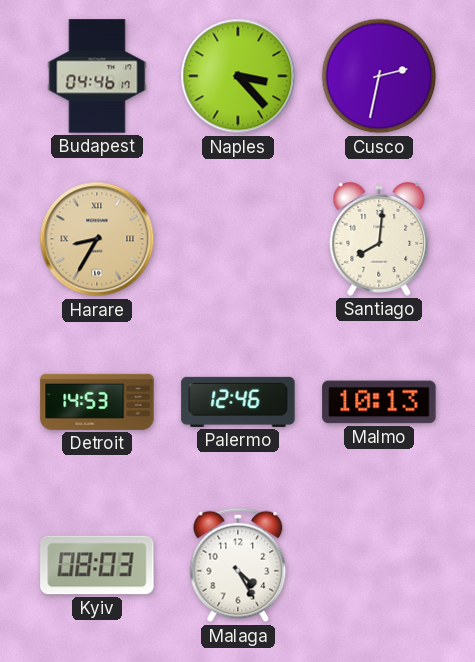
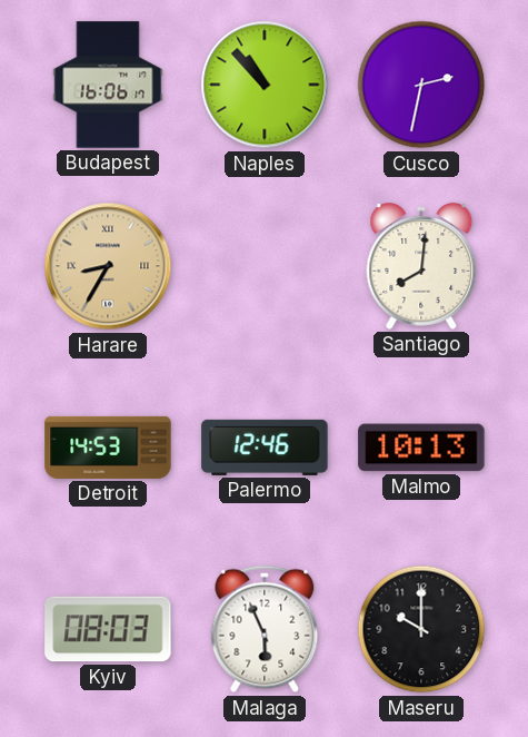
Budapest: 04:46 -> 16:06 (108, 85)
Naples: 3:23 -> 10:53 (265, 85)
Malaga: 4:25 -> 5:56 (265, 629)
Maseru: none -> 10:00 (421, 629)
